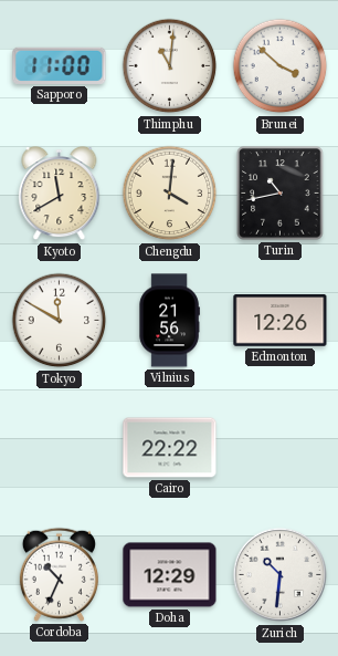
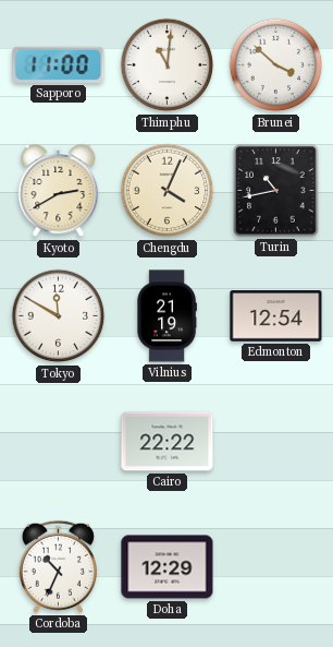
Kyoto: 11:40 -> 2:40 (59, 192)
Chengdu: 4:01 -> 4:04 (168, 191)
Vilnius: 21:56 -> 21:19 (166, 316)
Edmonton: 12:26 -> 12:54 (276, 316)
Zurich: 10:31 -> none (281, 575)
